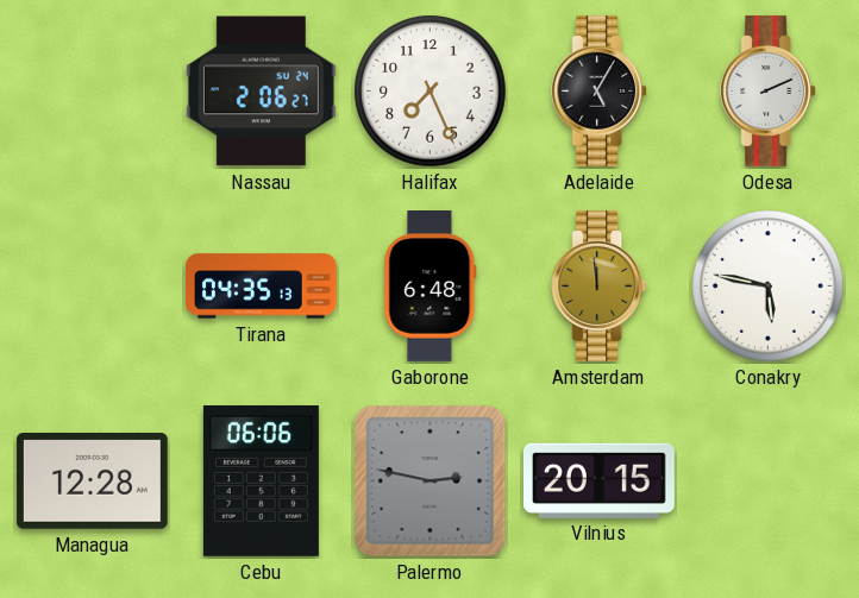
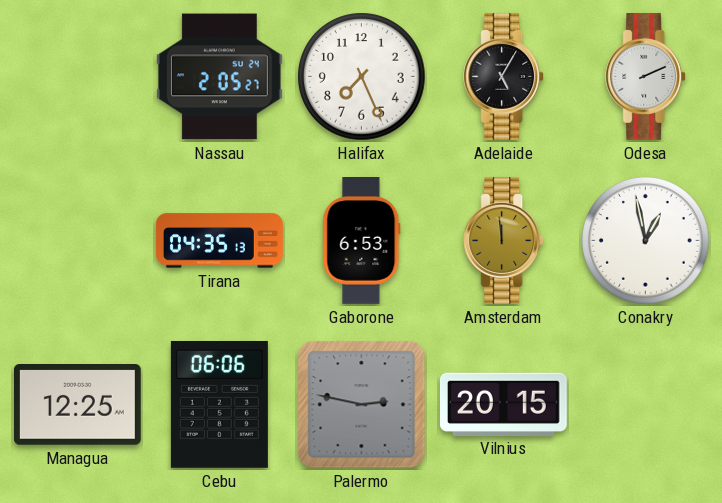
Nassau: 2:06 -> 2:05 (219, 77)
Gaborone: 6:48 -> 6:53 (362, 241)
Conakry: 5:47 -> 12:58 (646, 241)
Managua: 12:28 -> 12:25 (77, 405)
